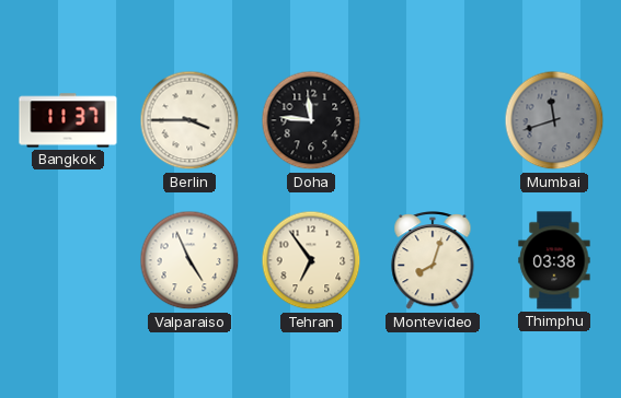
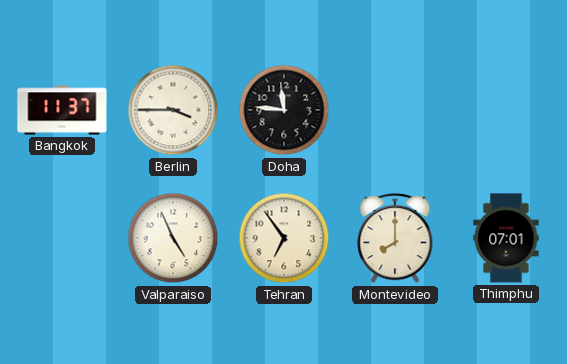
Mumbai: 11:42 -> none (554, 120)
Montevideo: 8:03 -> 8:00 (395, 239)
Thimphu: 03:38 -> 07:01 (506, 238)
